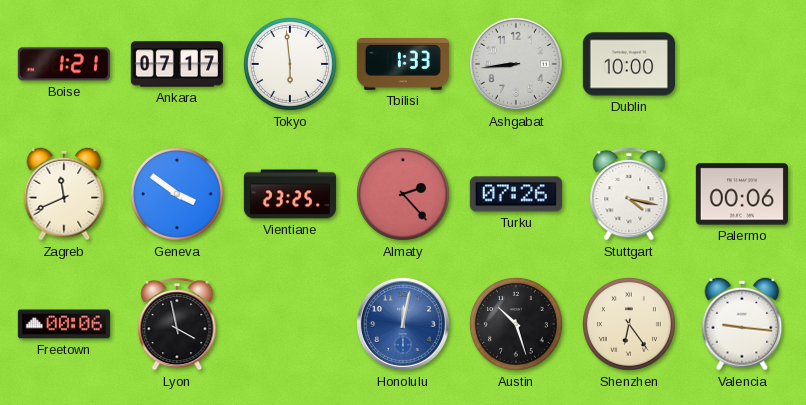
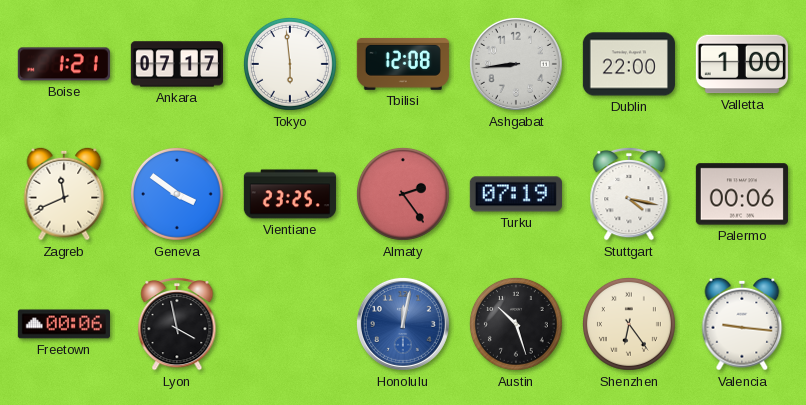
Tbilisi: 1:33 -> 12:08 (403, 64)
Dublin: 10:00 -> 22:00 (629, 64)
Valletta: none -> 1:00 (742, 64)
Almaty: 2:23 -> 2:24 (403, 194)
Turku: 07:26 -> 07:19 (516, 194)
